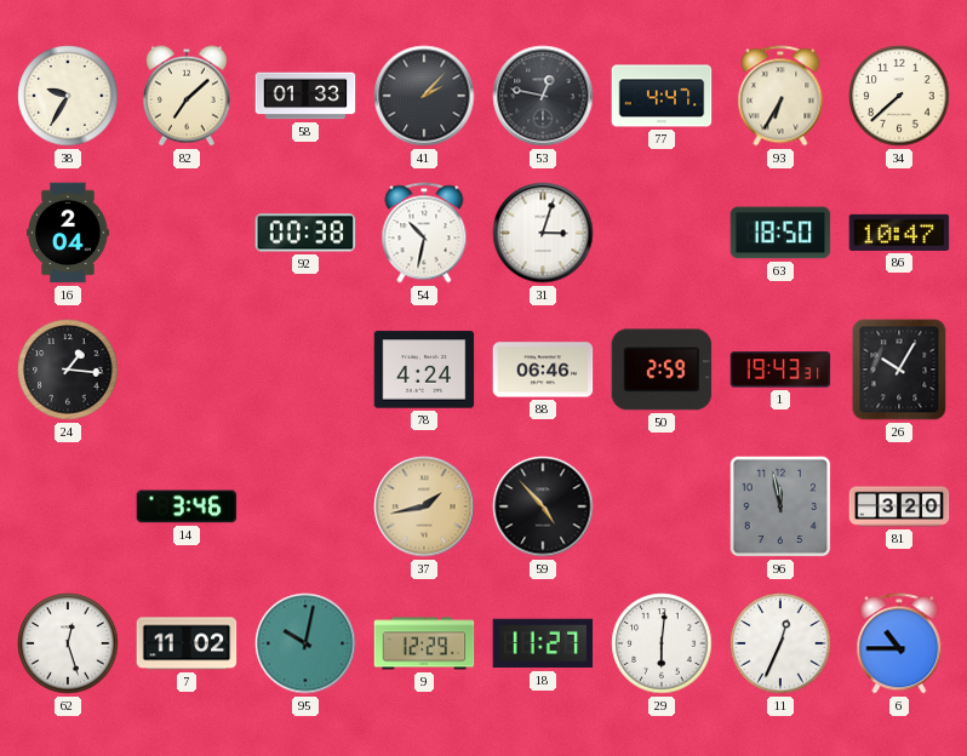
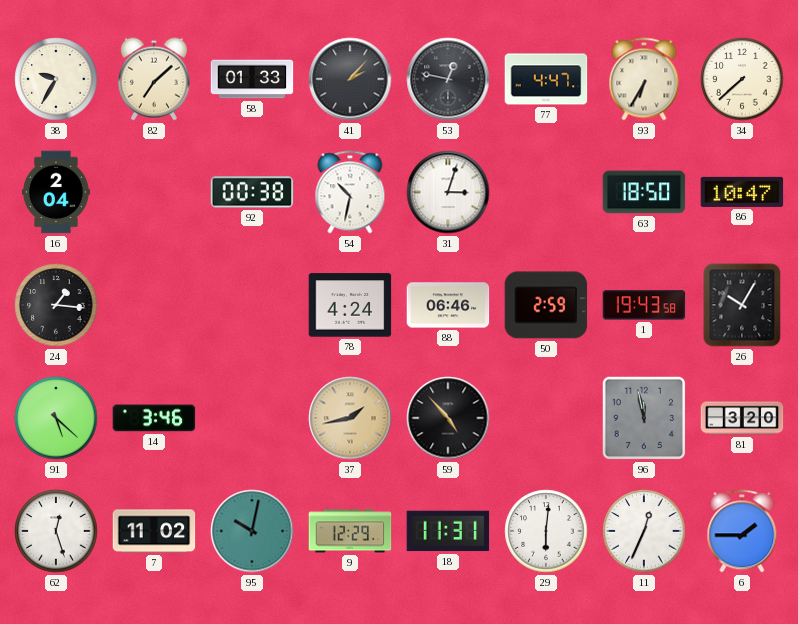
1: 19:43:31 -> 19:43:58 (644, 305)
91: none -> 5:22 (56, 418)
18: 11:27 -> 11:31 (448, 531)
6: 10:45 -> 1:45 (742, 531)
